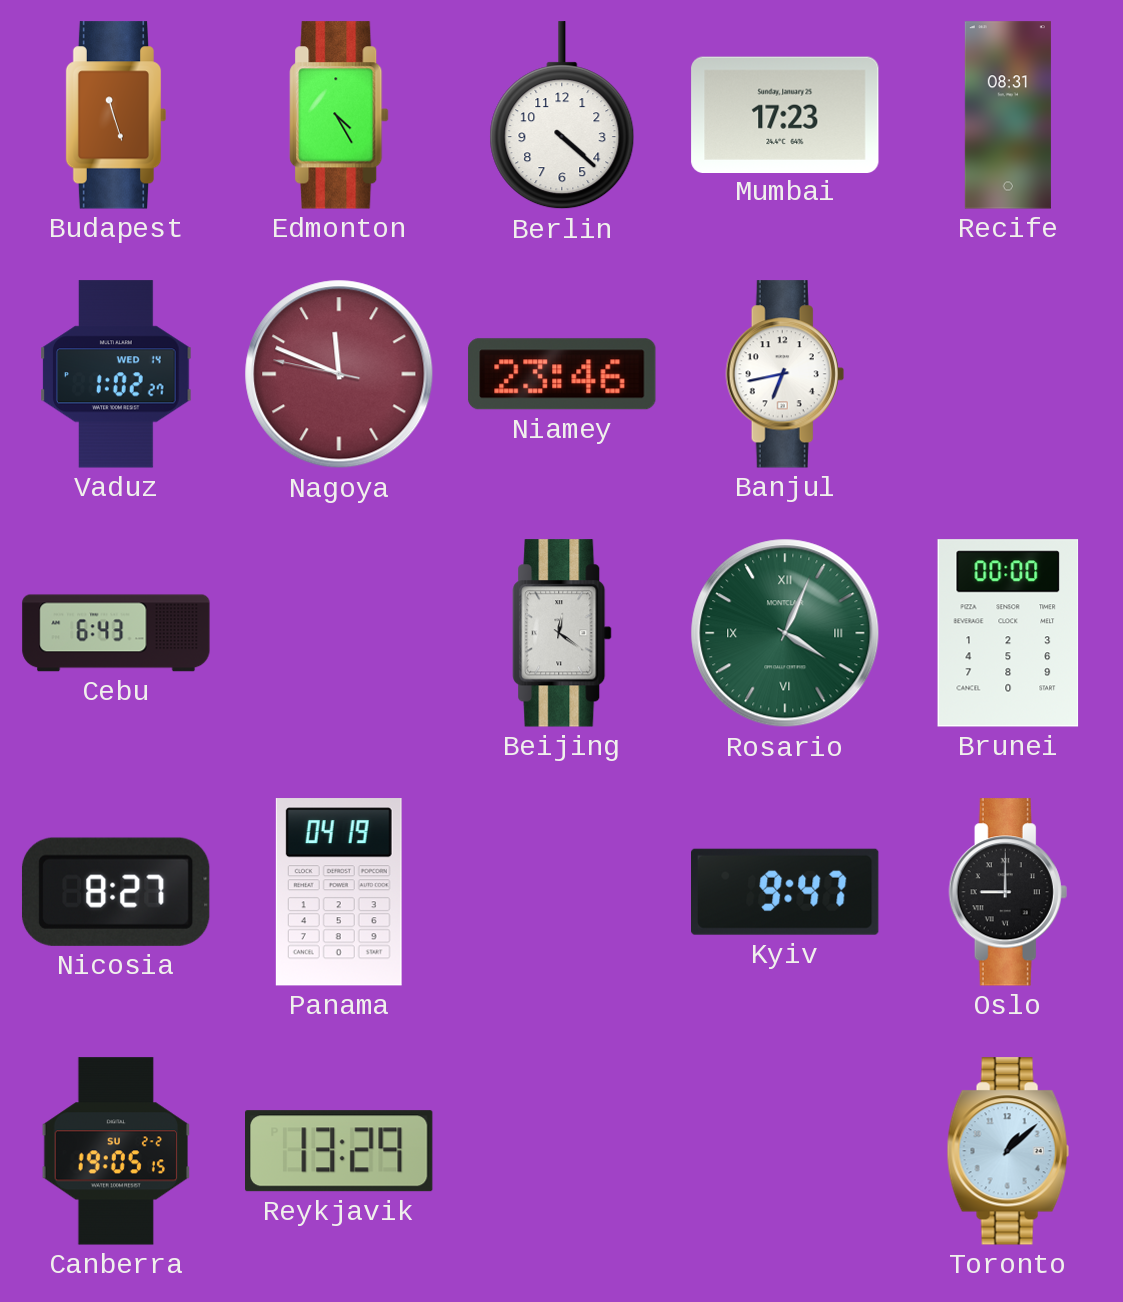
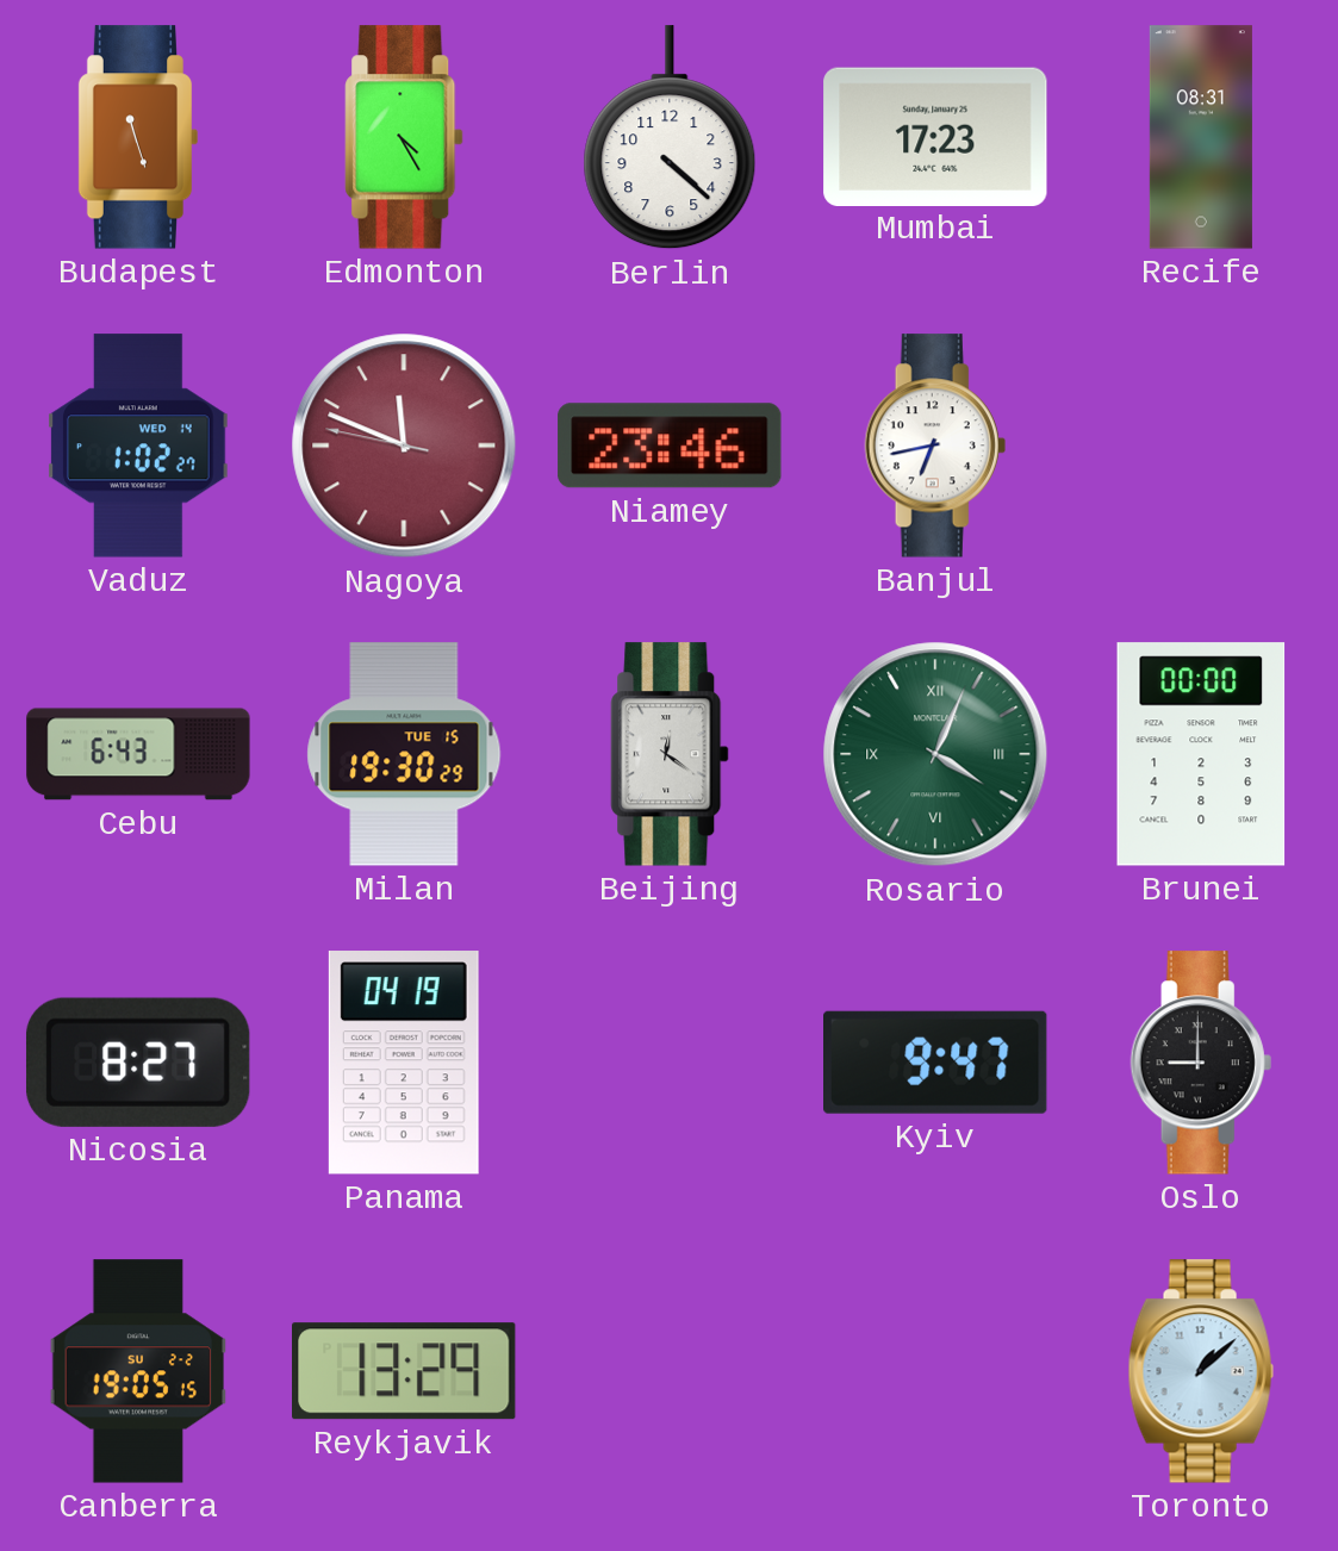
Milan: none -> 19:30 (404, 754)
